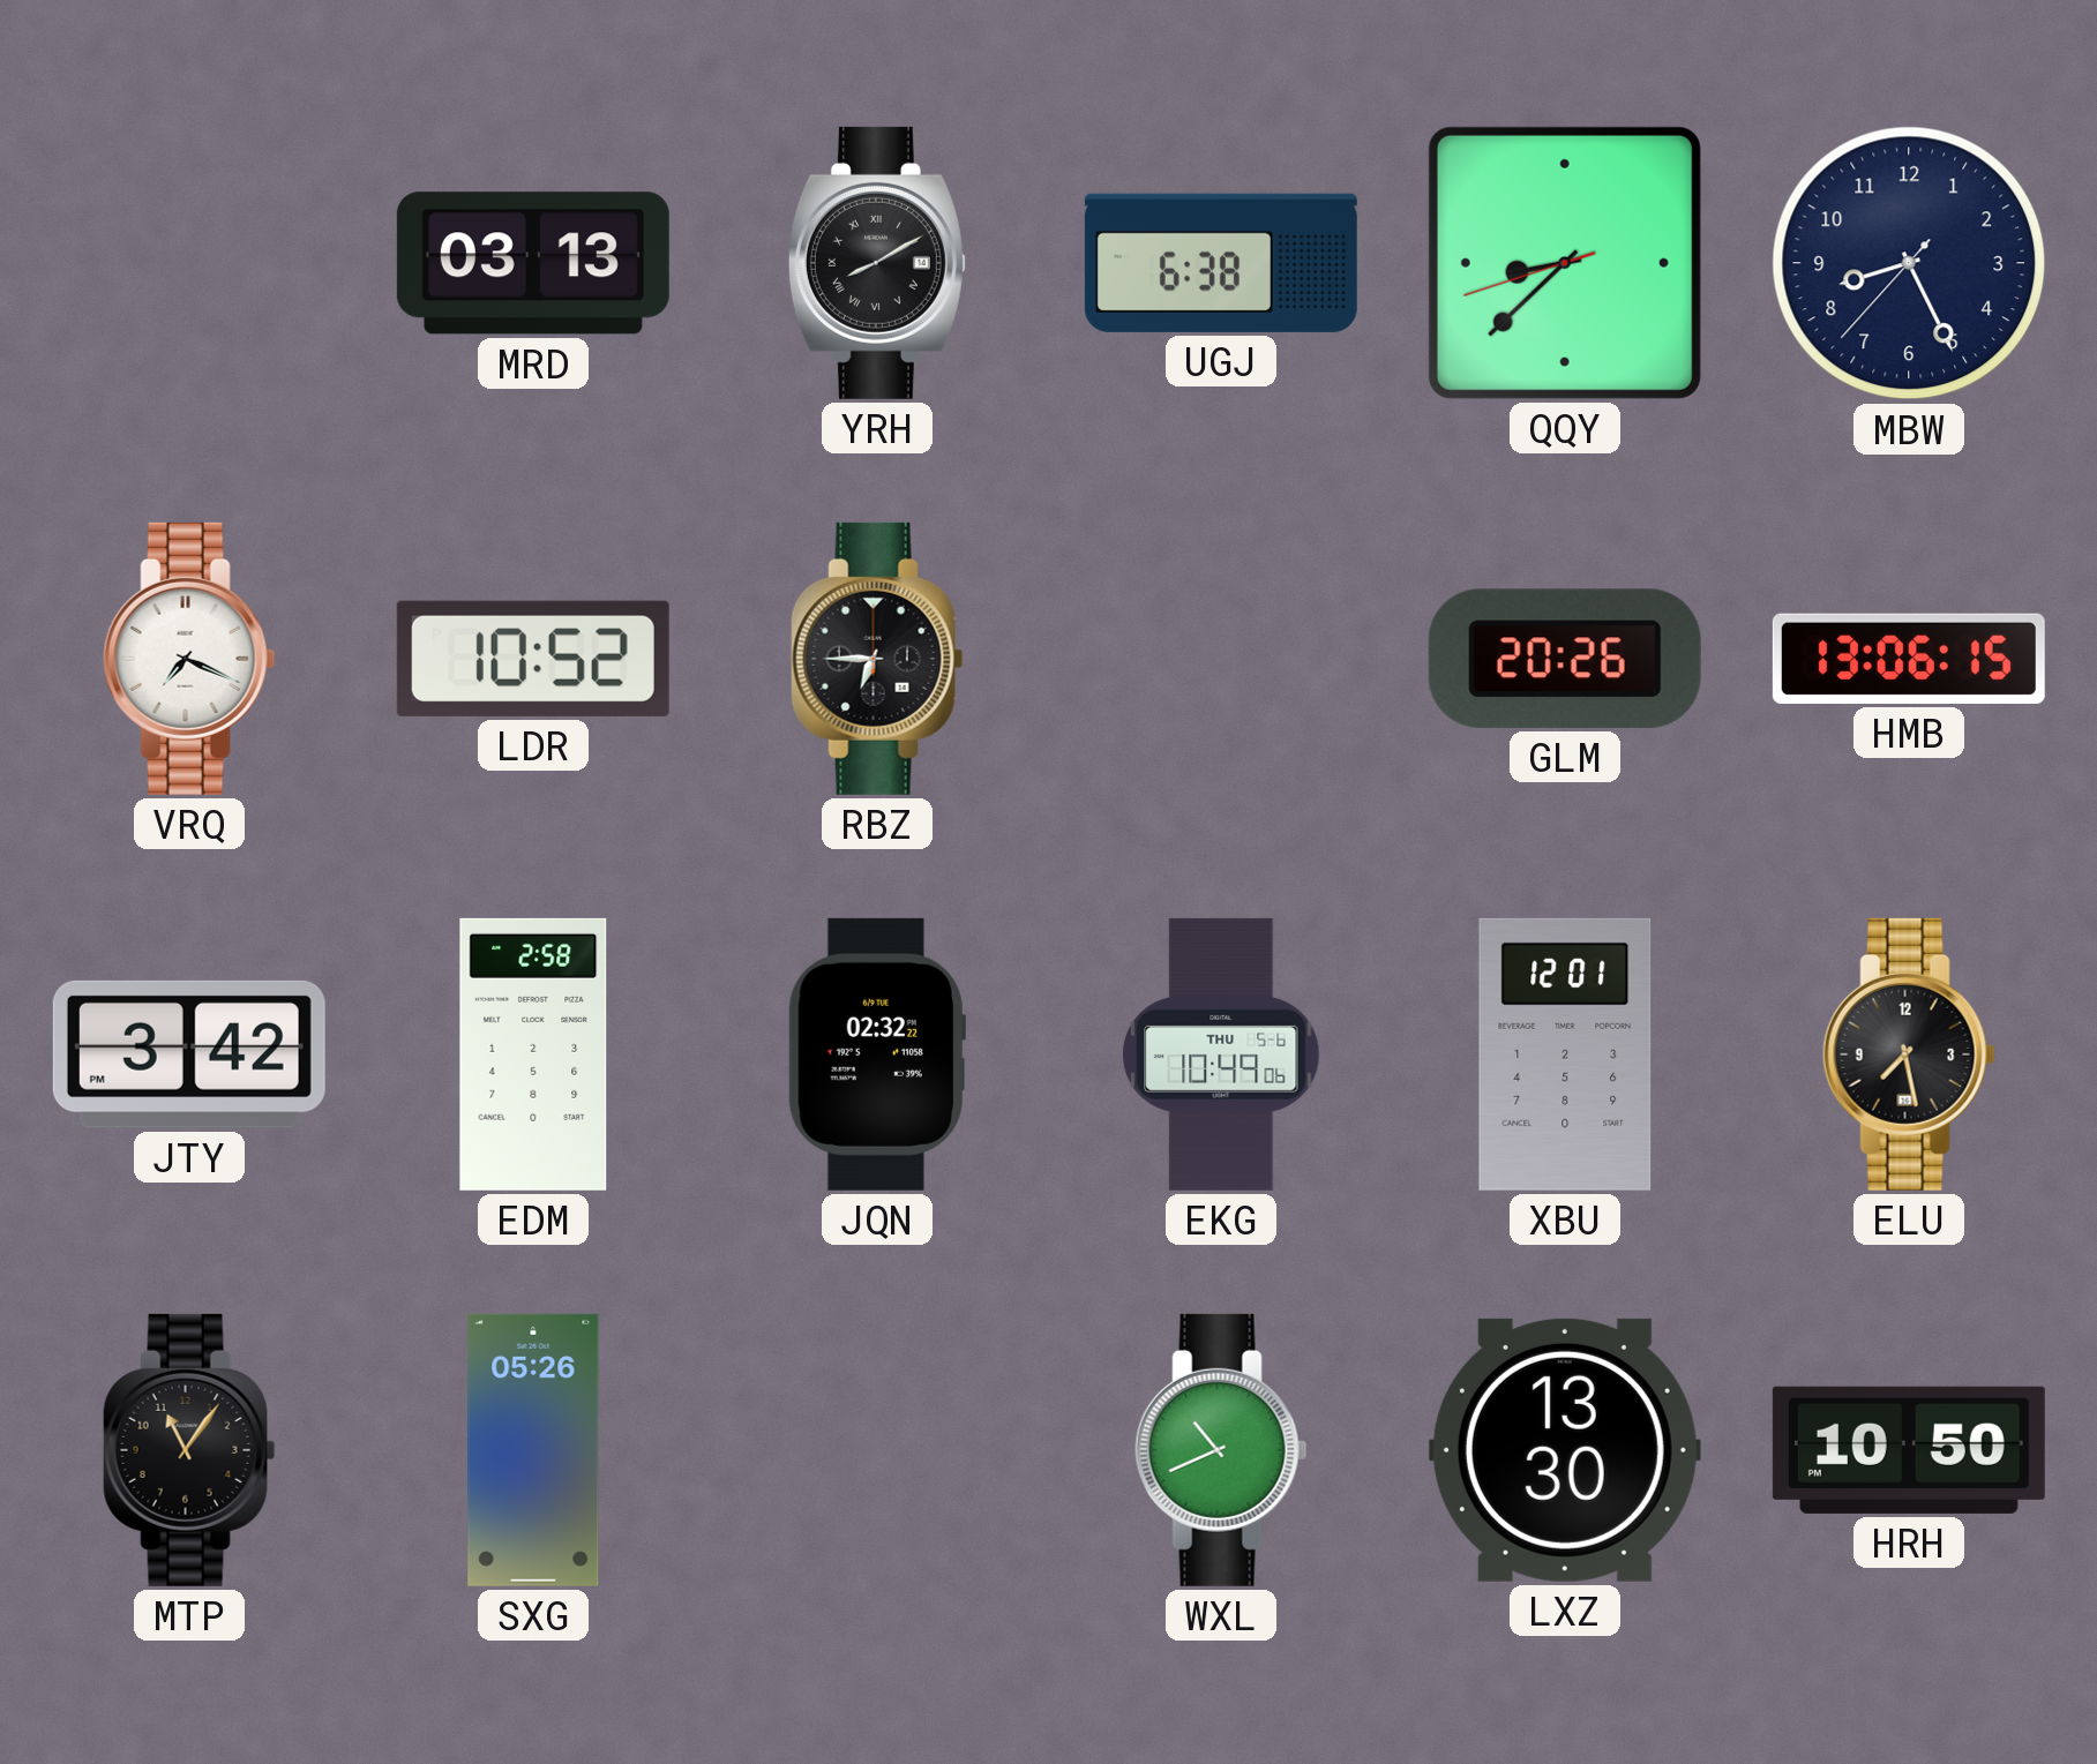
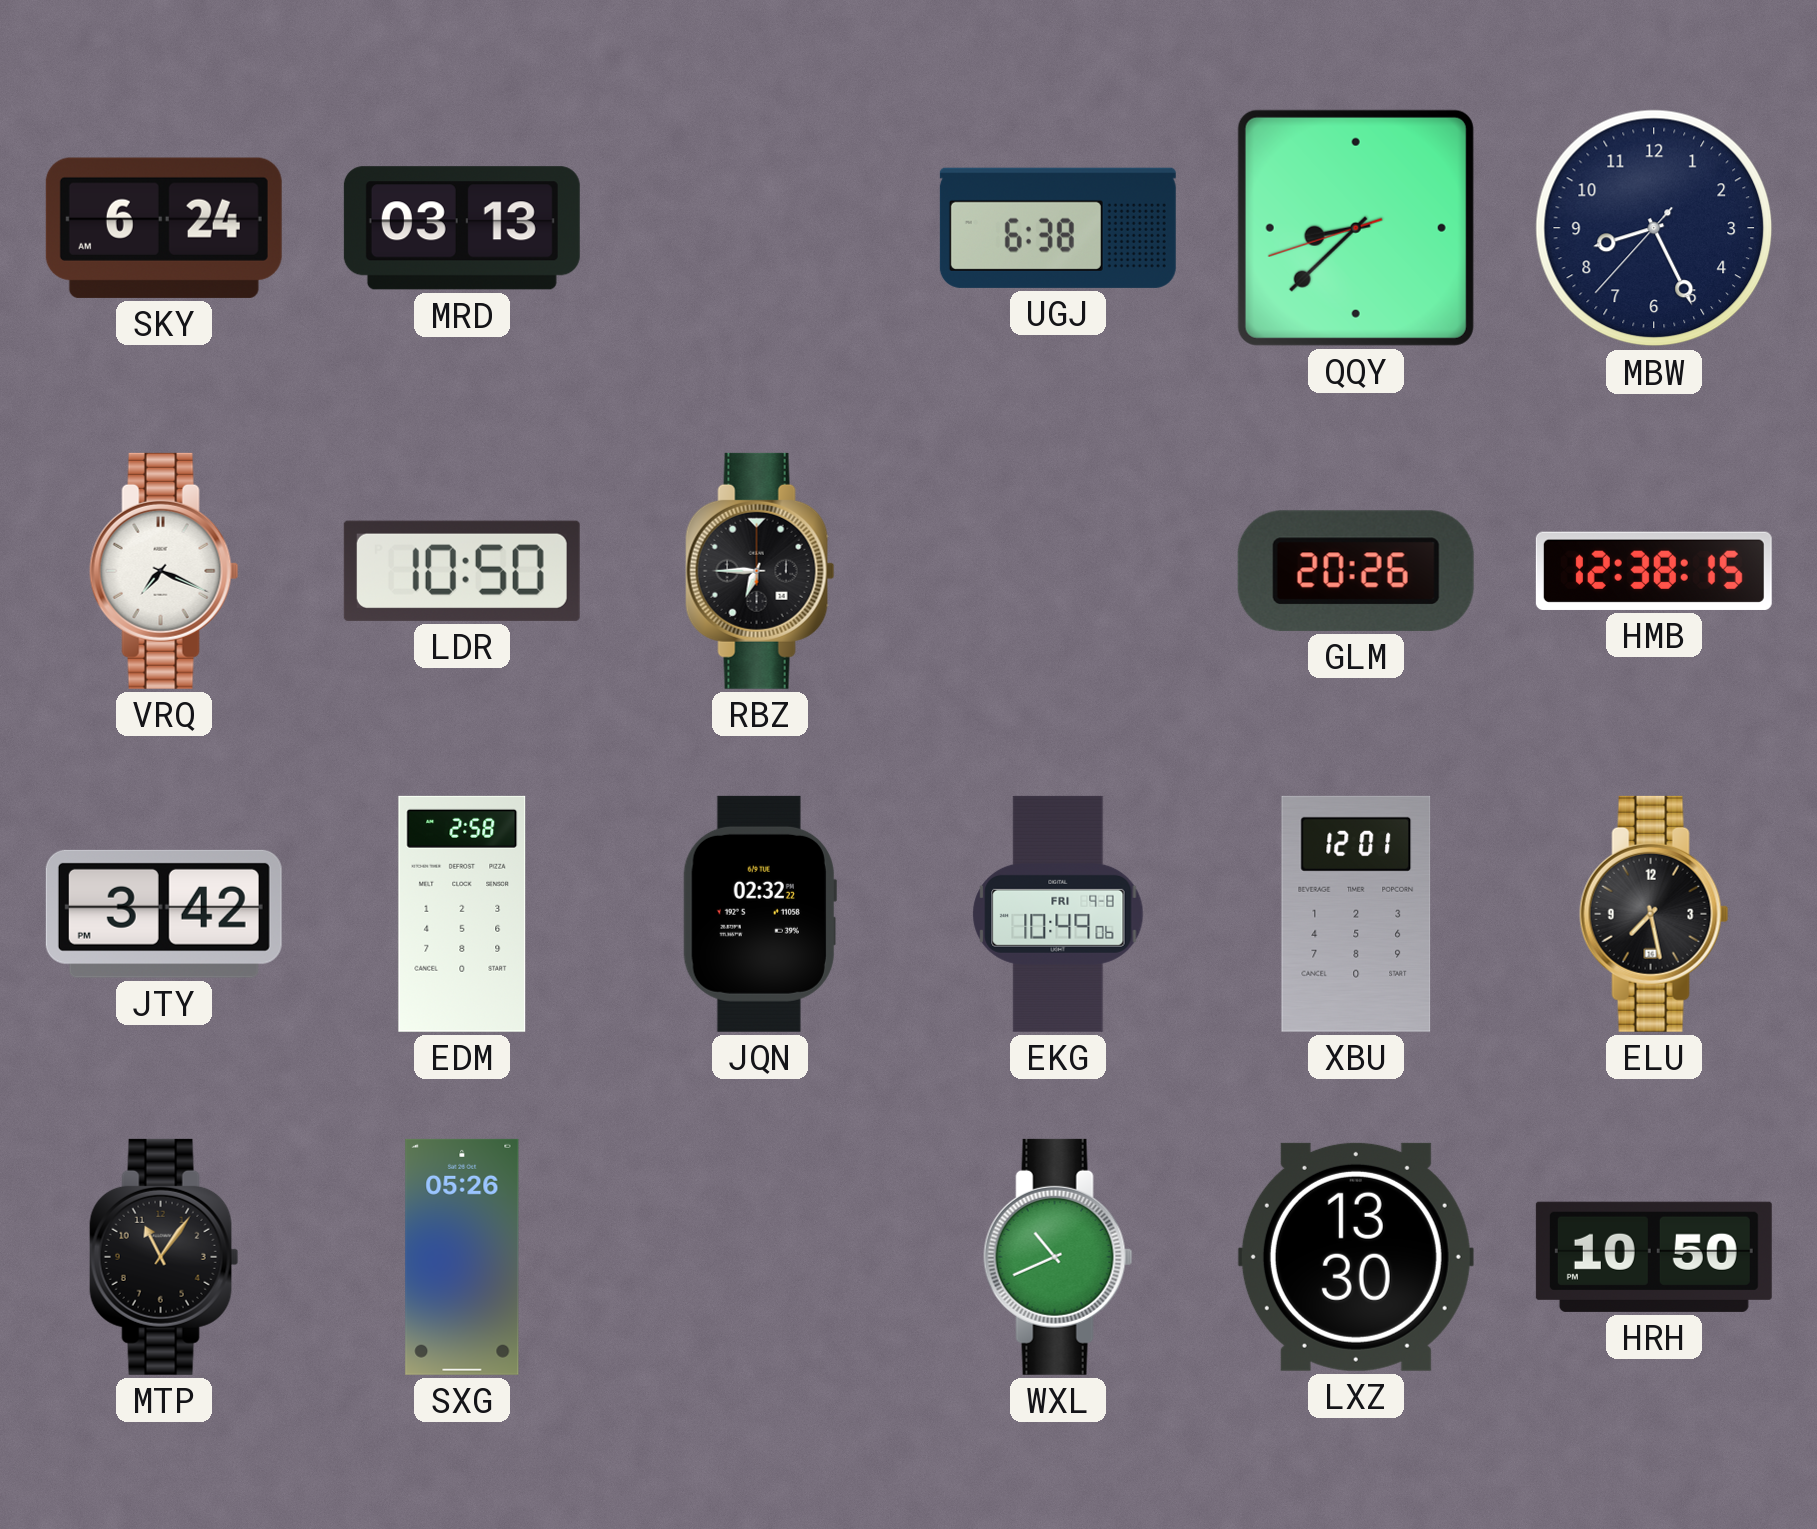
SKY: none -> 6:24 (164, 228)
YRH: 8:10 -> none (877, 263)
LDR: 10:52 -> 10:50 (462, 571)
HMB: 13:06 -> 12:38 (1654, 571)
EKG date: THU 5-6 -> FRI 9-8 (1058, 914)
